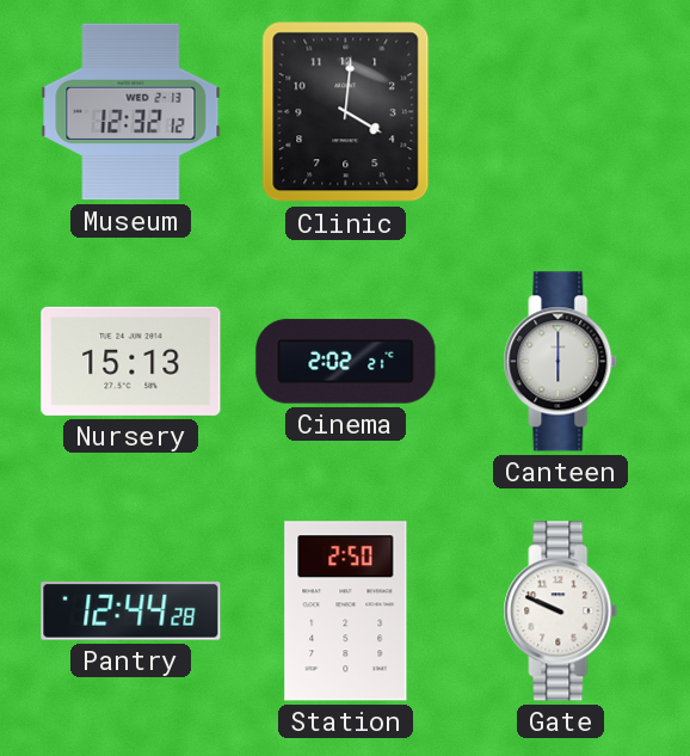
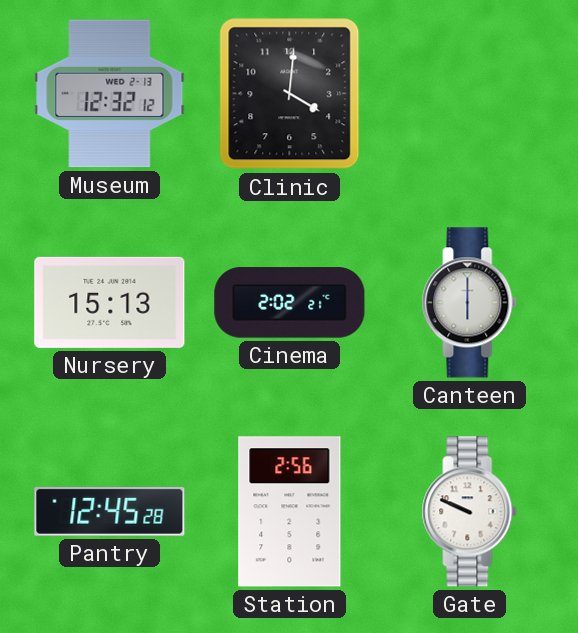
Pantry: 12:44 -> 12:45 (110, 511)
Station: 2:50 -> 2:56 (290, 512)
